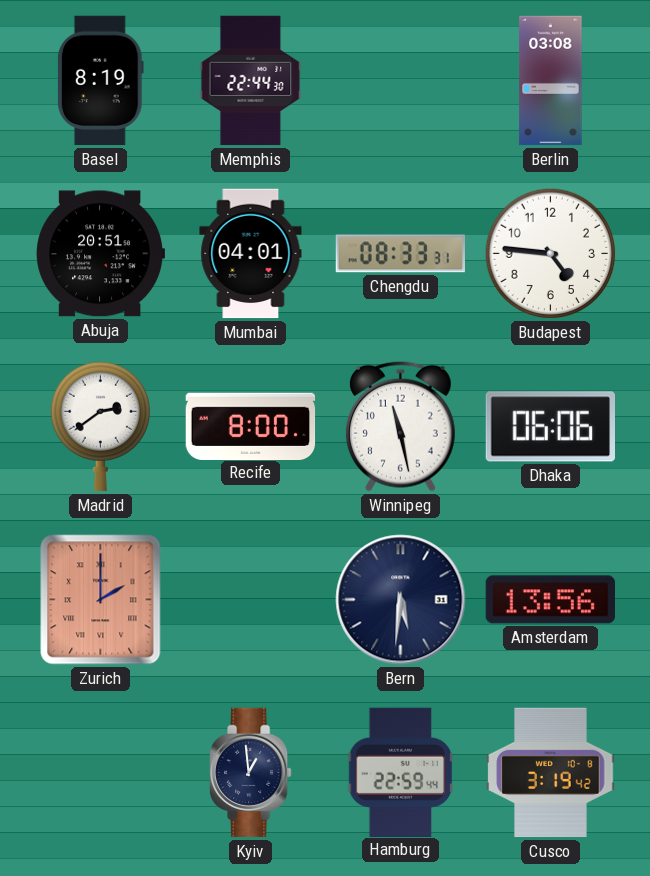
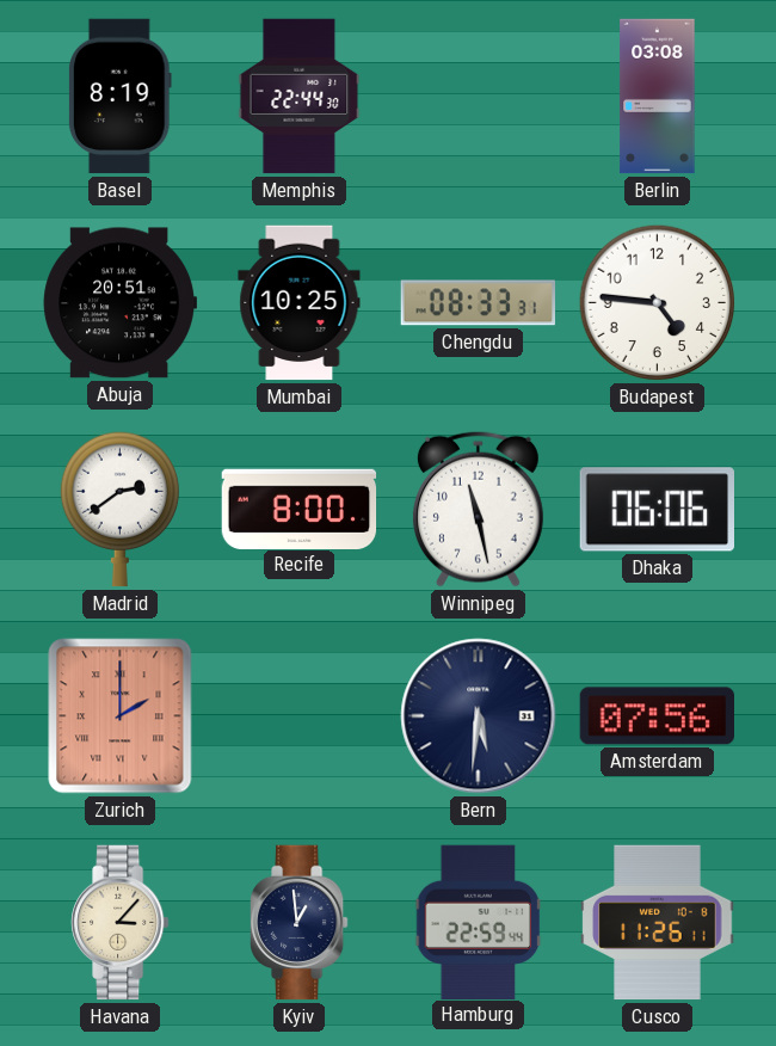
Mumbai: 04:01 -> 10:25 (300, 303)
Amsterdam: 13:56 -> 07:56 (657, 716)
Havana: none -> 3:07 (121, 923)
Cusco: 3:19 -> 11:26 (658, 923)
